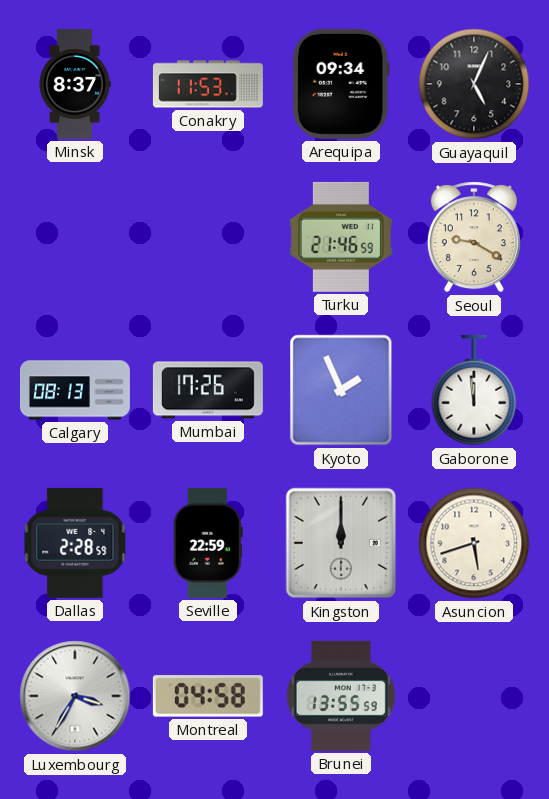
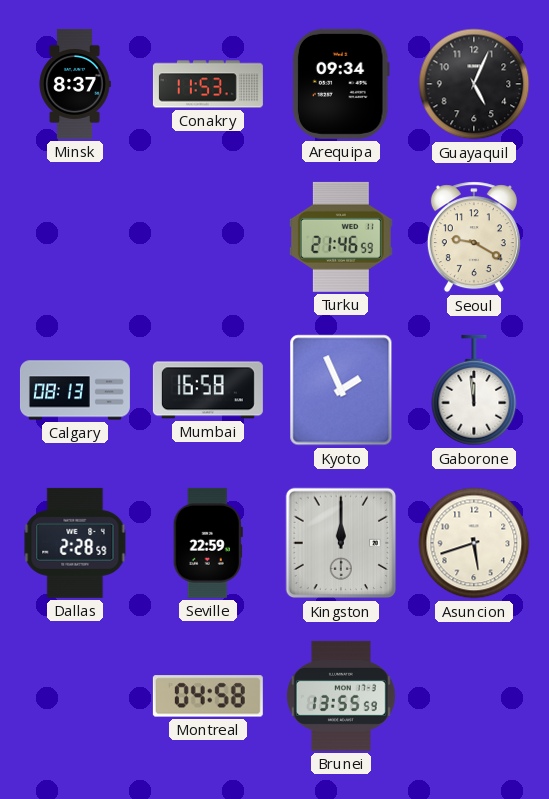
Mumbai: 17:26 -> 16:58 (208, 390)
Luxembourg: 3:35 -> none (75, 696)
